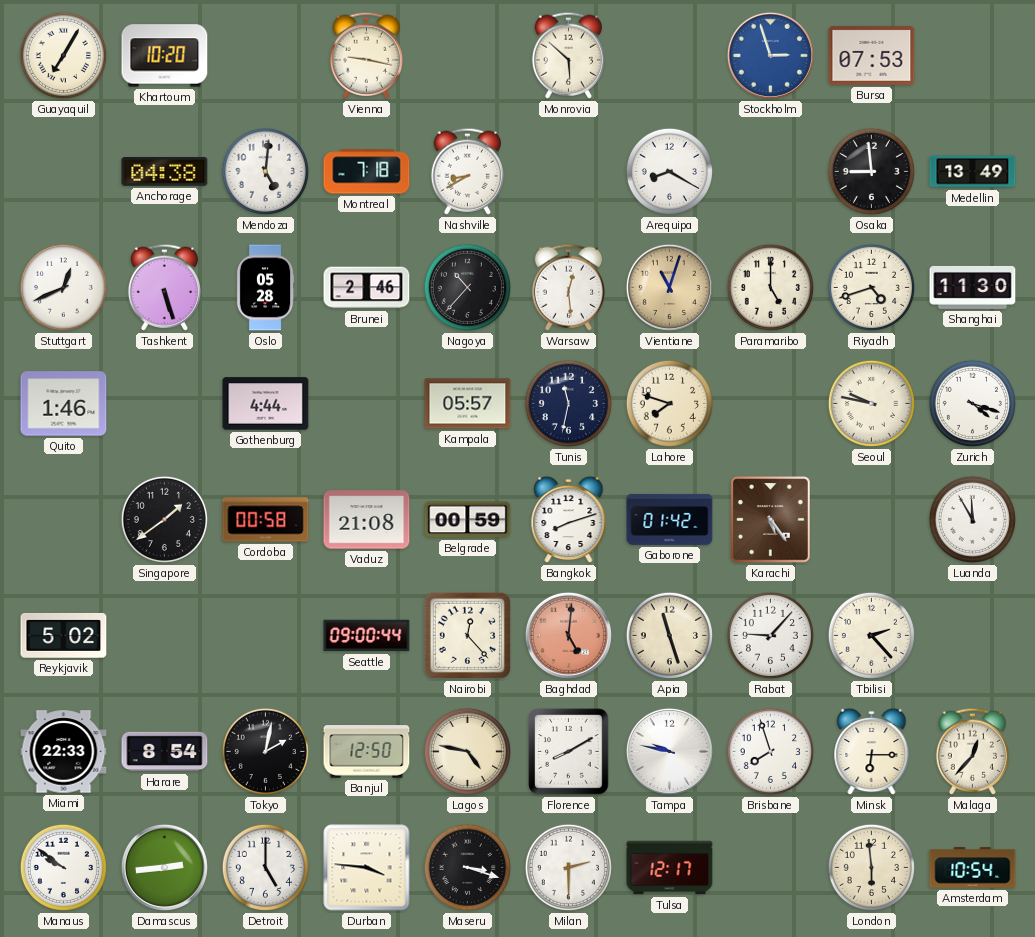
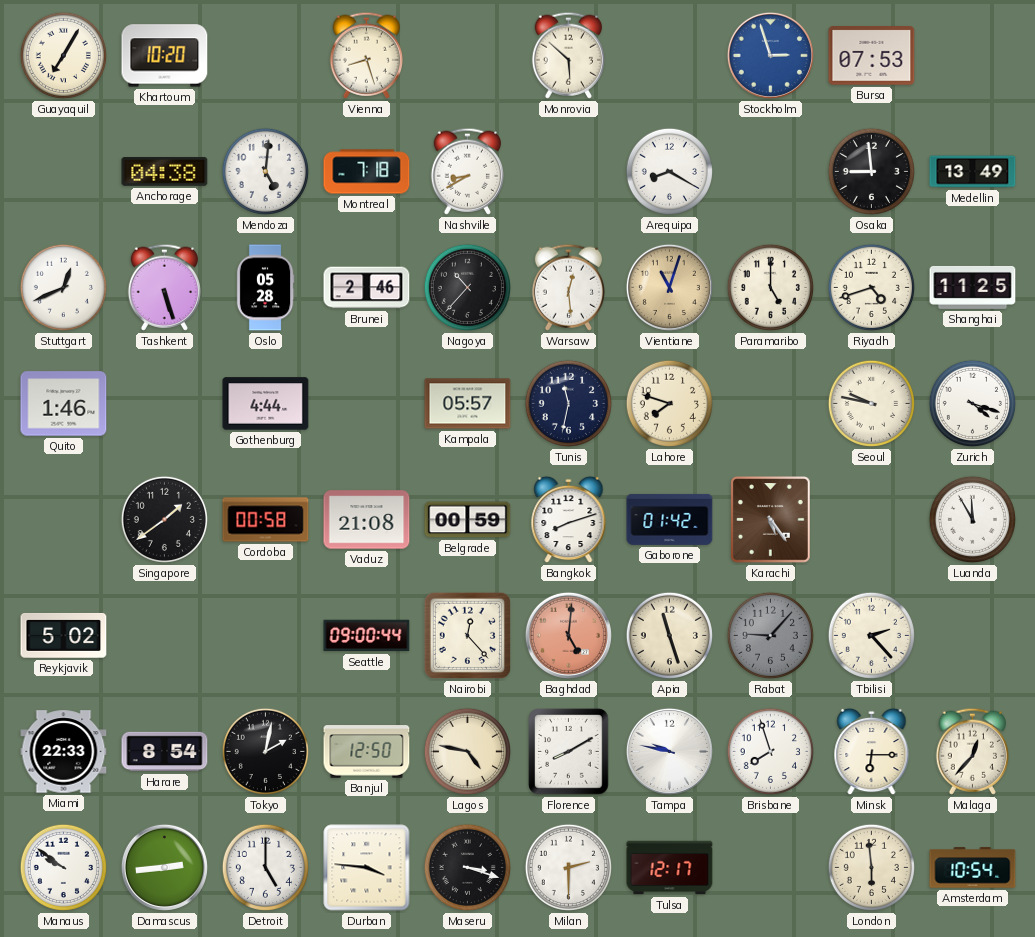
Vienna: 9:17 -> 8:27 (366, 55)
Shanghai: 11:30 -> 11:25 (973, 288)
Rabat dial: white -> grey (770, 635)
